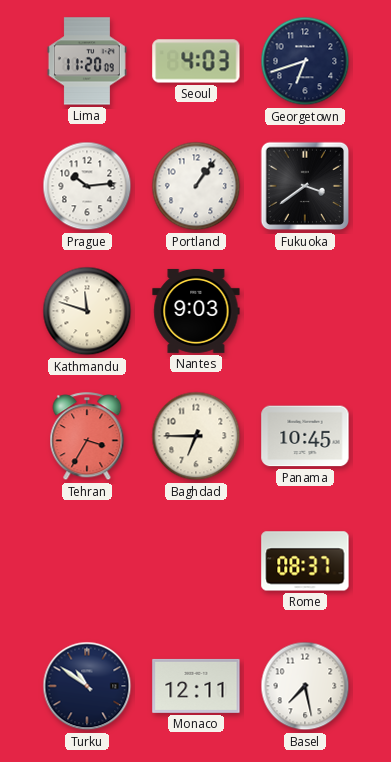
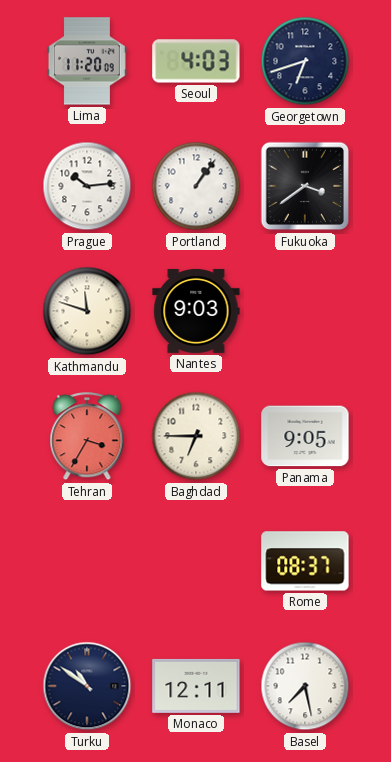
Panama: 10:45 -> 9:05 (305, 436)
